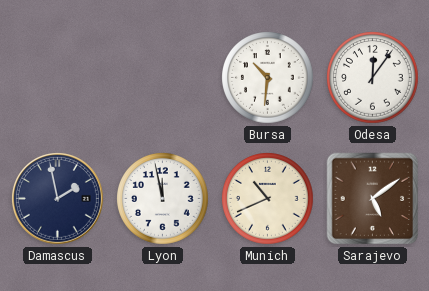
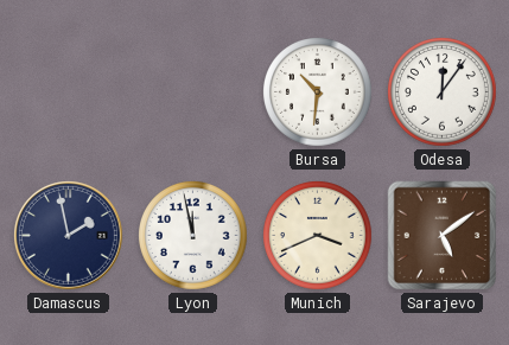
Munich: 10:41 -> 3:41 (318, 236)
